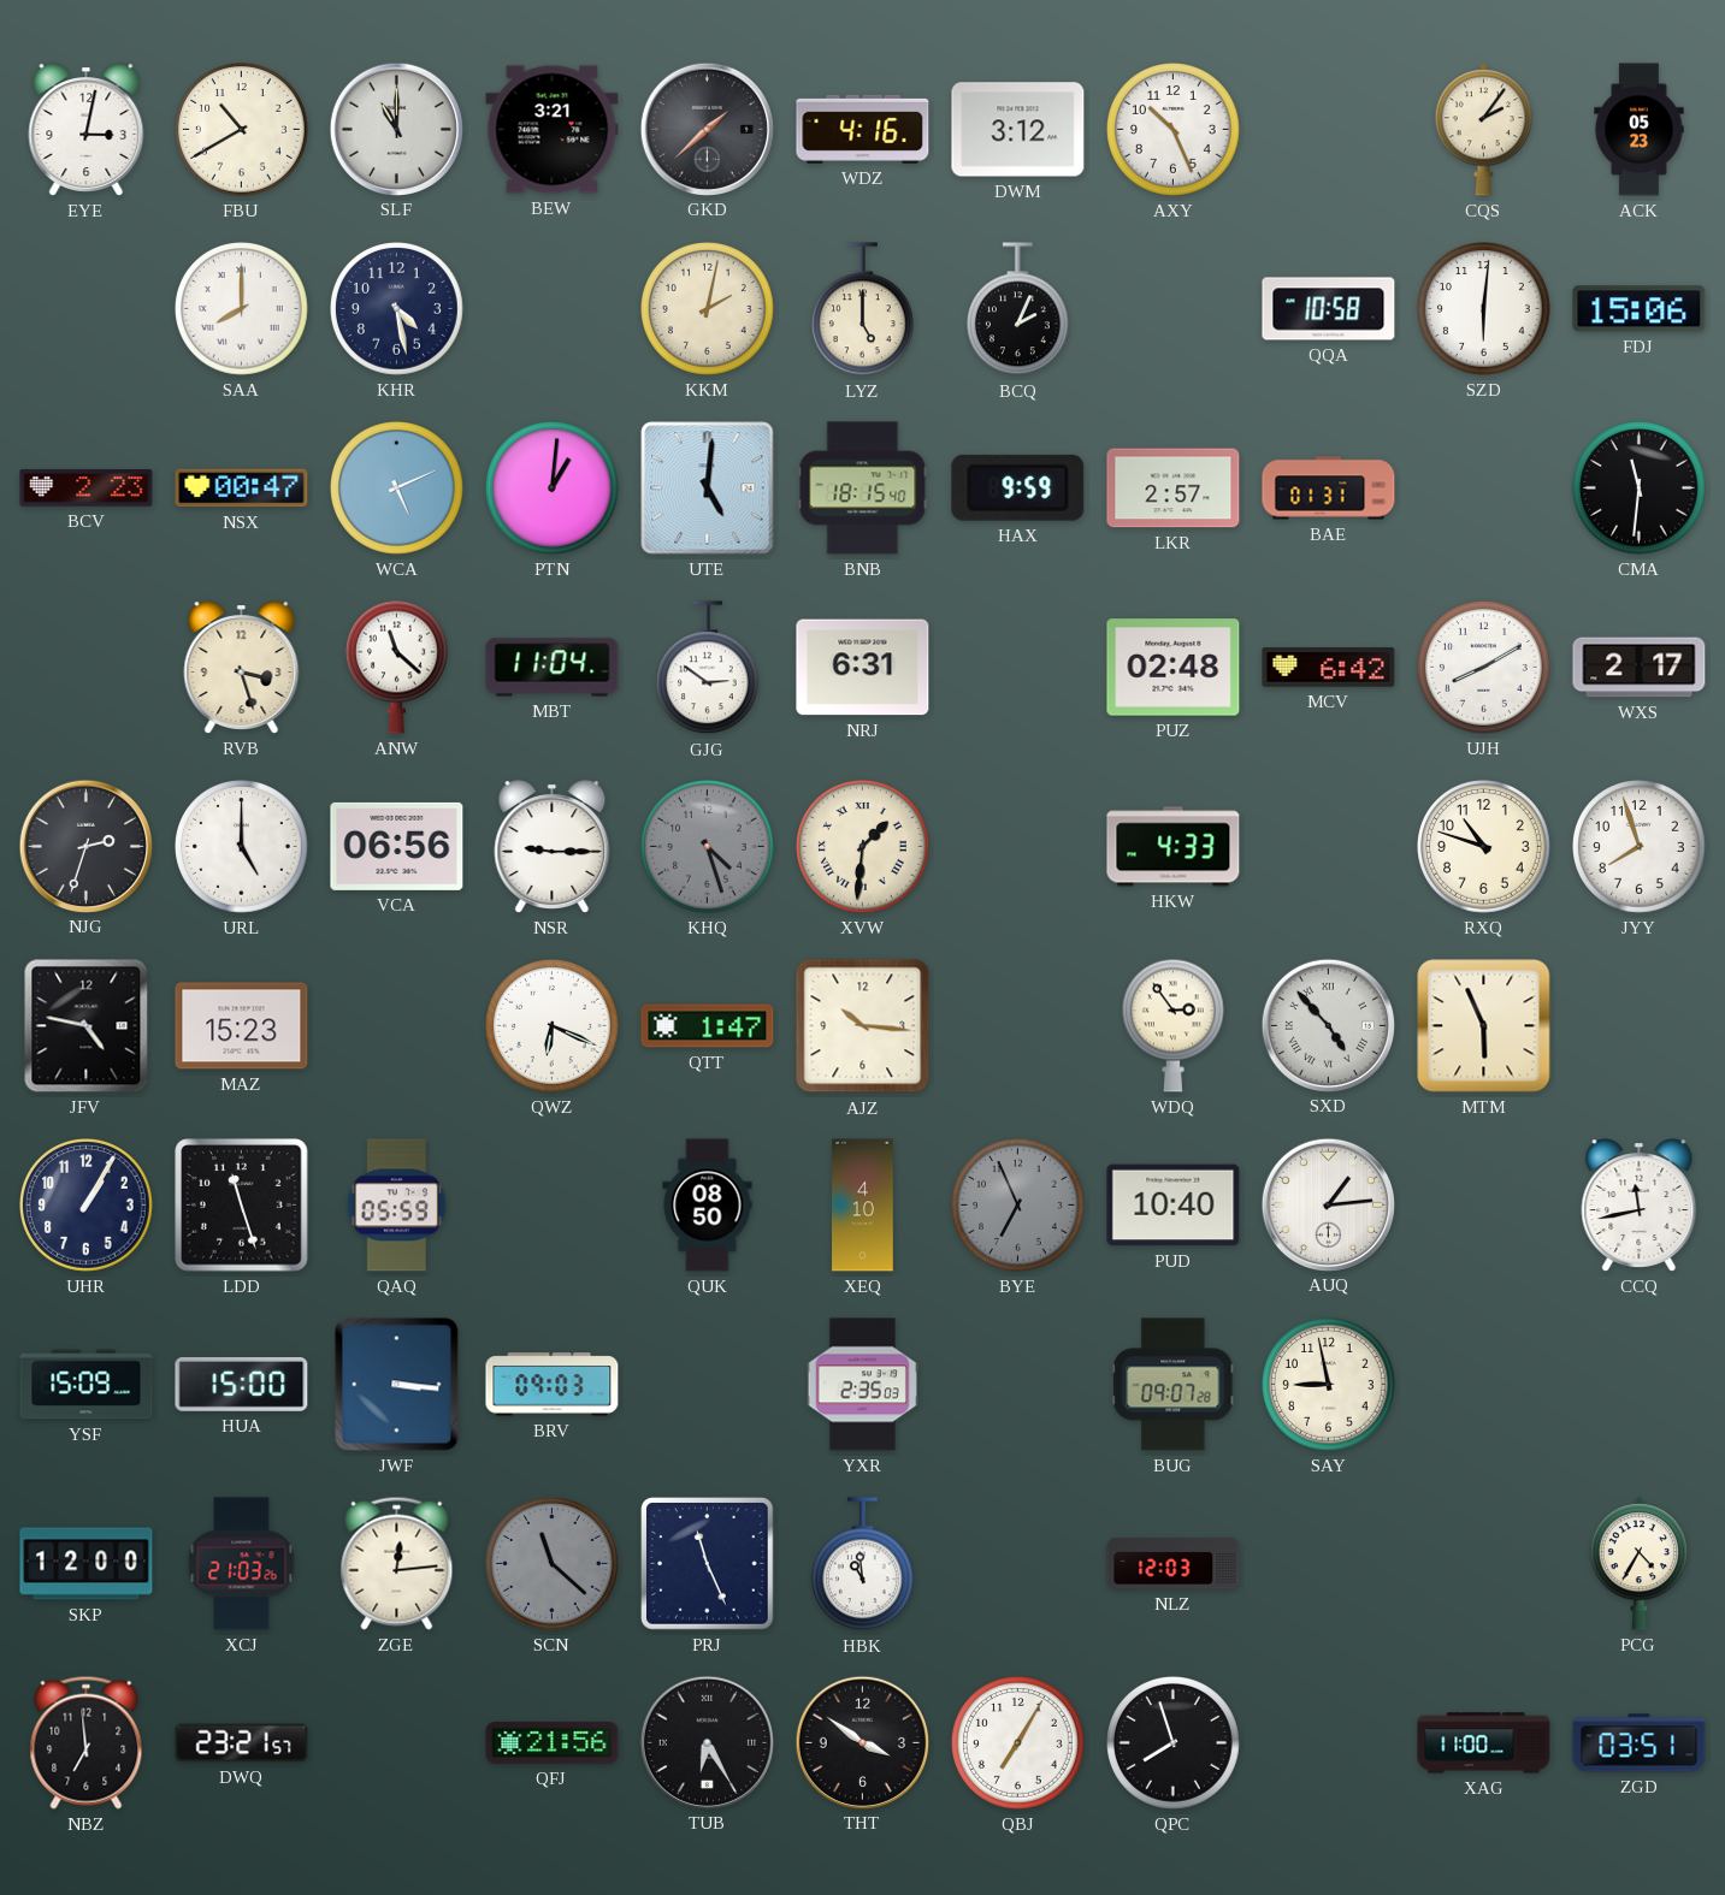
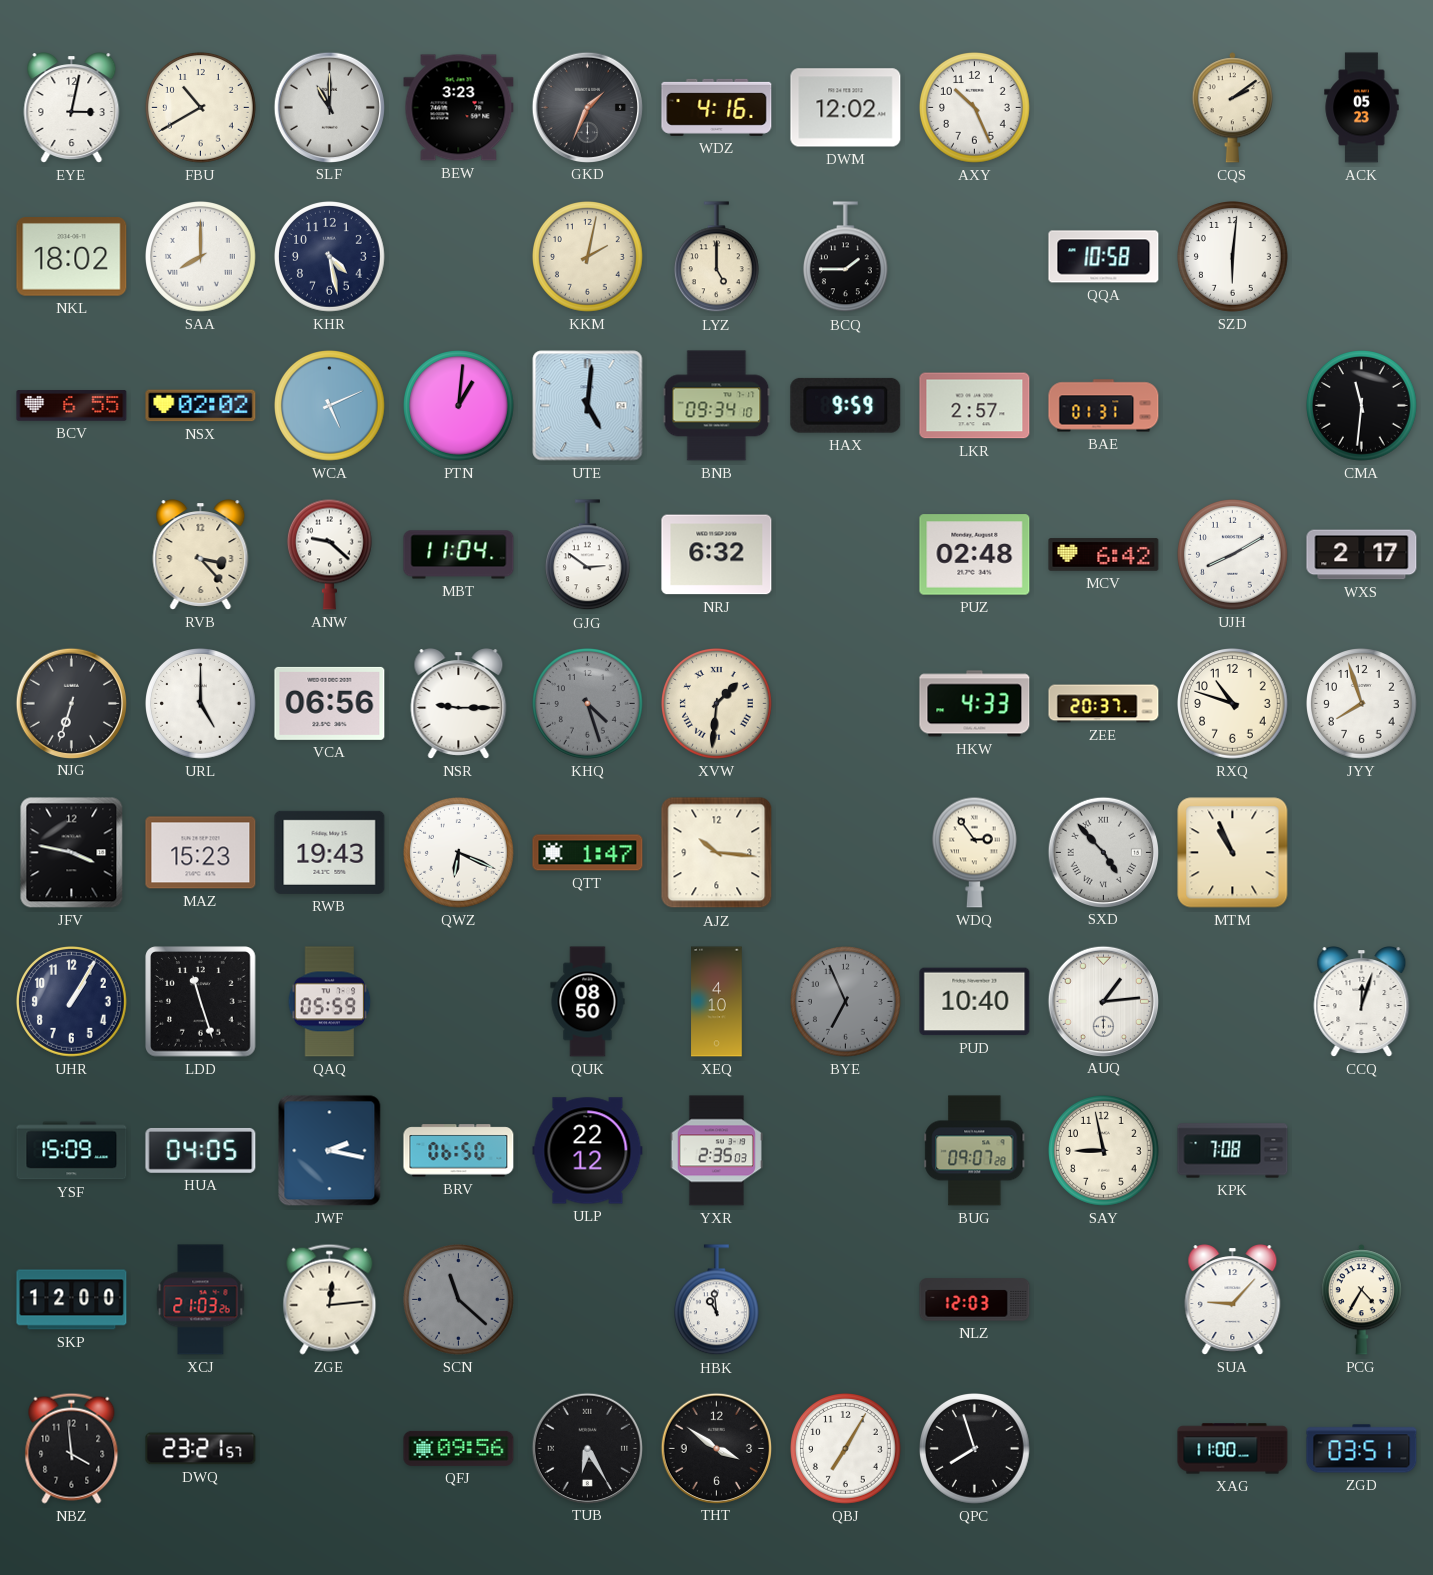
BEW: 3:21 -> 3:23 (459, 108)
GKD: 1:38 -> 1:34 (587, 107)
DWM: 3:12 -> 12:02 (846, 108)
CQS: 2:06 -> 2:09 (1232, 108)
NKL: none -> 18:02 (72, 257)
BCQ: 2:04 -> 1:45 (845, 257)
FDJ: 15:06 -> none (1640, 309)
BCV: 2:23 -> 6:55 (72, 406)
NSX: 00:47 -> 02:02 (201, 406)
BNB: 18:15 -> 09:34 (717, 406)
RVB: 3:27 -> 3:23 (201, 555)
ANW: 11:22 -> 9:22 (329, 554)
NRJ: 6:31 -> 6:32 (717, 555)
NJG: 2:33 -> 6:33 (71, 703)
ZEE: none -> 20:37 (1104, 704)
JFV: 4:47 -> 3:47 (72, 853)
RWB: none -> 19:43 (330, 852)
MTM: 5:56 -> 10:56 (1233, 853)
CCQ: 11:43 -> 12:03 (1362, 1002)
HUA: 15:00 -> 04:05 (201, 1151)
JWF: 3:16 -> 2:17 (330, 1151)
BRV: 09:03 -> 06:50 (459, 1151)
ULP: none -> 22:12 (588, 1151)
KPK: none -> 7:08 (1233, 1151)
PRJ: 11:26 -> none (708, 1564)
SUA: none -> 9:07 (1233, 1300)
NBZ: 6:59 -> 3:59 (72, 1448)
QFJ: 21:56 -> 09:56 (459, 1448)
